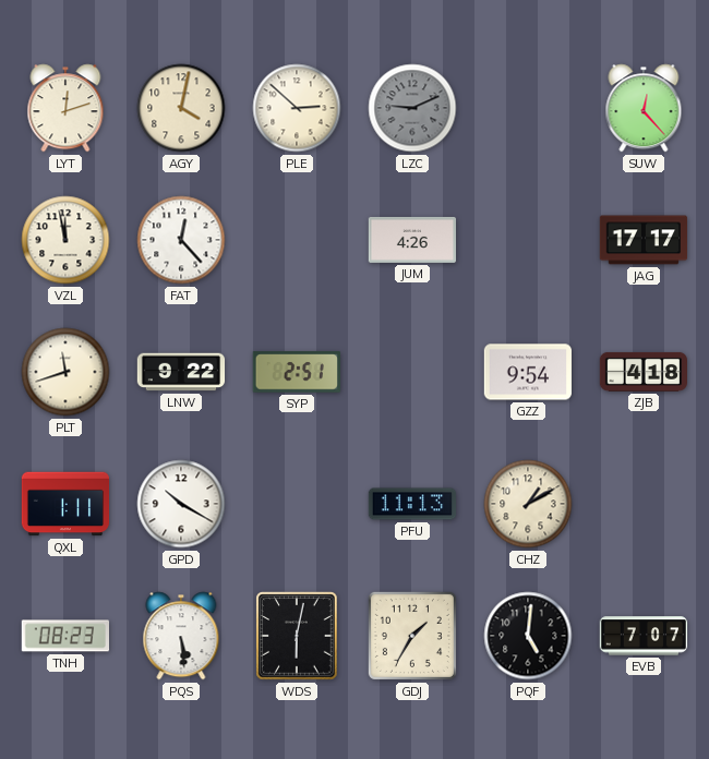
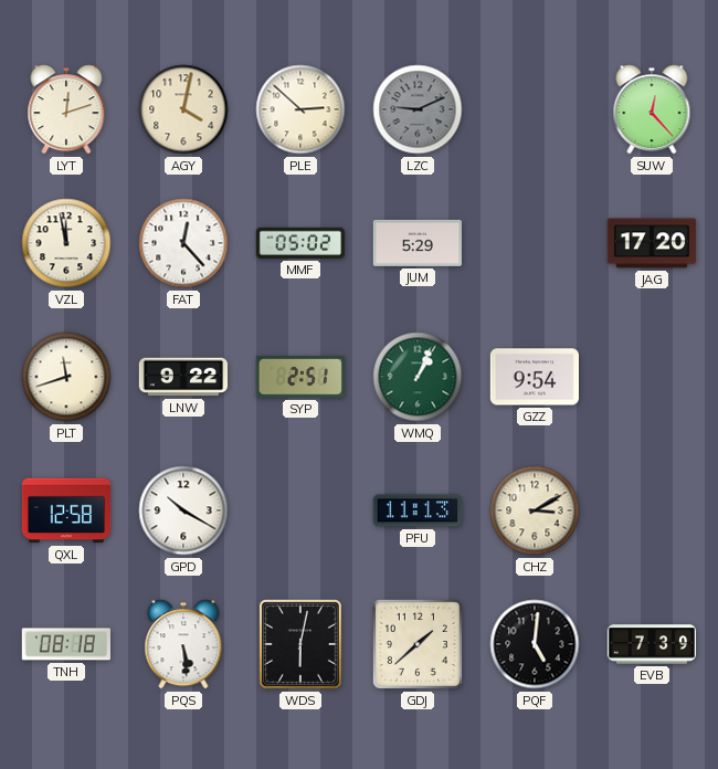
MMF: none -> 05:02 (299, 243)
JUM: 4:26 -> 5:29 (418, 243)
JAG: 17:17 -> 17:20 (652, 243)
WMQ: none -> 1:04 (418, 377)
ZJB: 4:18 -> none (642, 372)
QXL: 1:11 -> 12:58 (66, 510)
CHZ: 1:10 -> 3:10 (535, 510)
TNH: 08:23 -> 08:18 (65, 644)
GDJ: 1:35 -> 1:38 (418, 644)
EVB: 7:07 -> 7:39 (652, 644)
